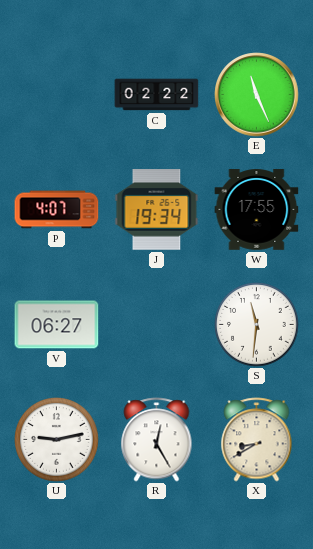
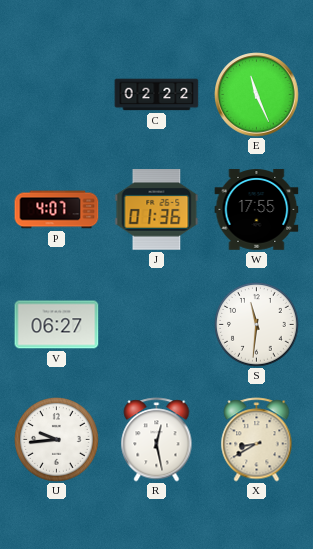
J: 19:34 -> 01:36 (157, 210)
U: 9:13 -> 9:44 (57, 440)
R: 12:25 -> 12:28 (157, 440)
